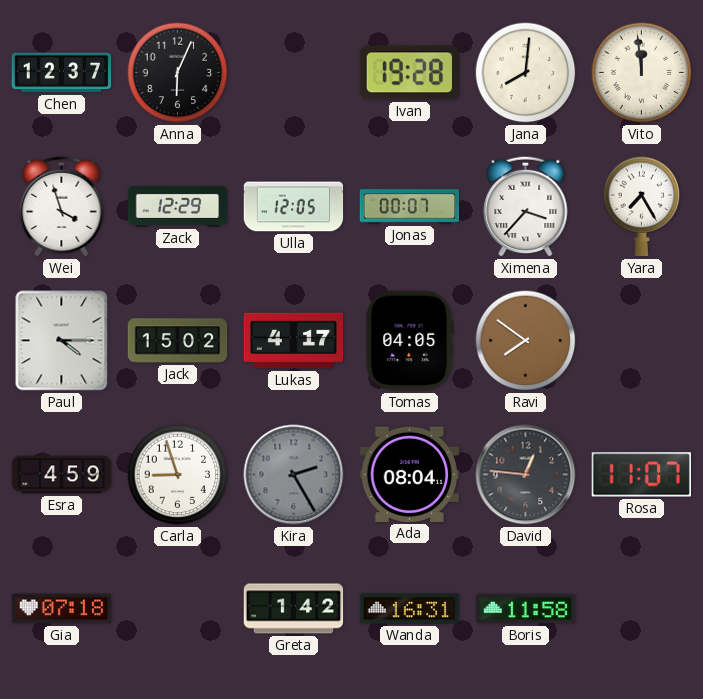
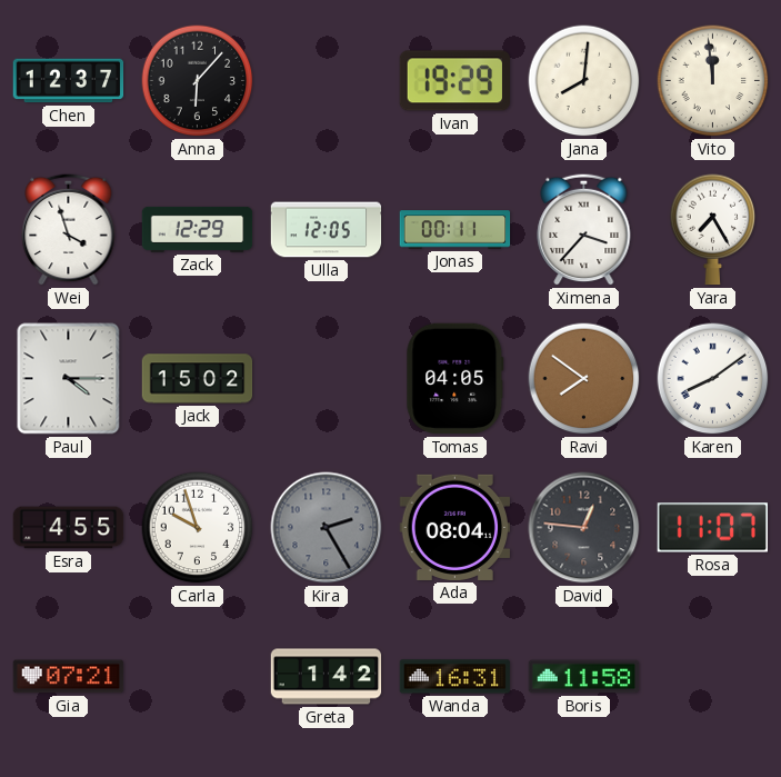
Anna: 6:04 -> 6:07 (198, 81)
Ivan: 19:28 -> 19:29 (454, 81)
Jonas: 00:07 -> 00:11 (455, 230)
Lukas: 4:17 -> none (294, 341)
Karen: none -> 8:09 (713, 379)
Esra: 4:59 -> 4:55 (69, 528)
Carla: 8:57 -> 9:57 (198, 528)
Gia: 07:18 -> 07:21 (69, 677)
